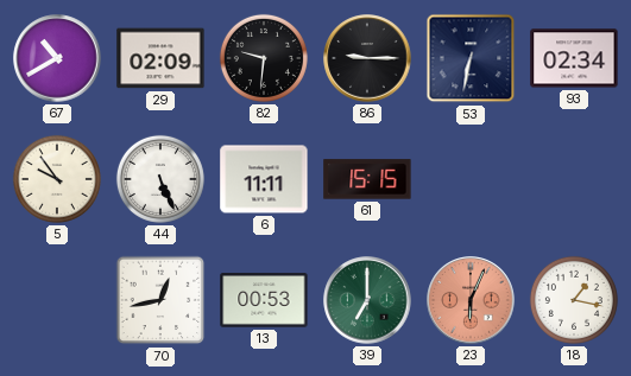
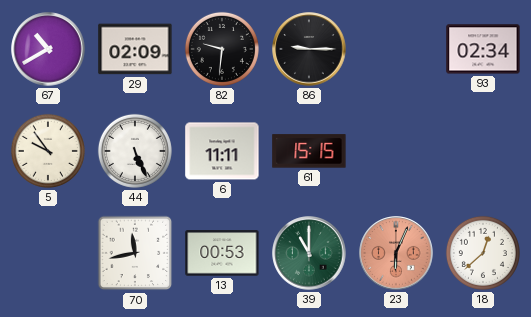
53: 6:32 -> none (471, 58)
70: 12:43 -> 11:43 (135, 253)
39: 7:00 -> 11:00 (309, 253)
18: 1:17 -> 12:38 (483, 253)
